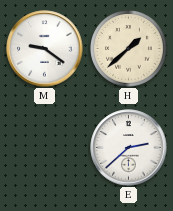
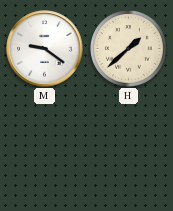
E: 2:38 -> none (129, 148)
